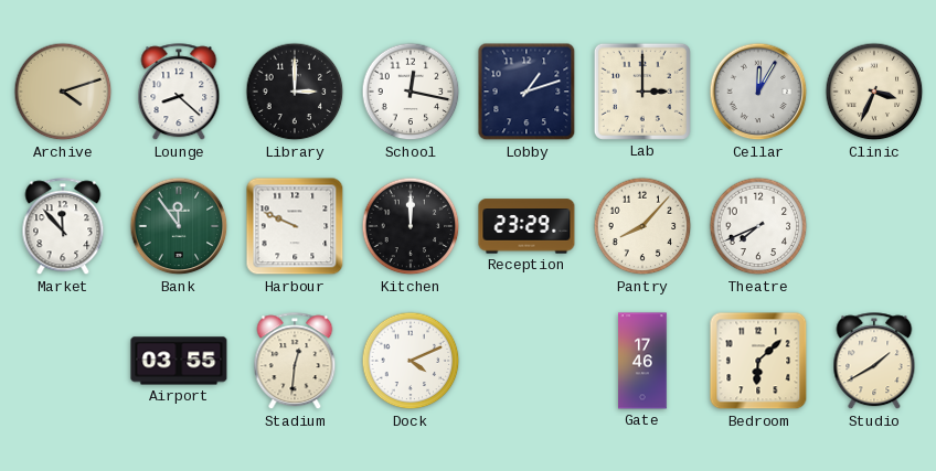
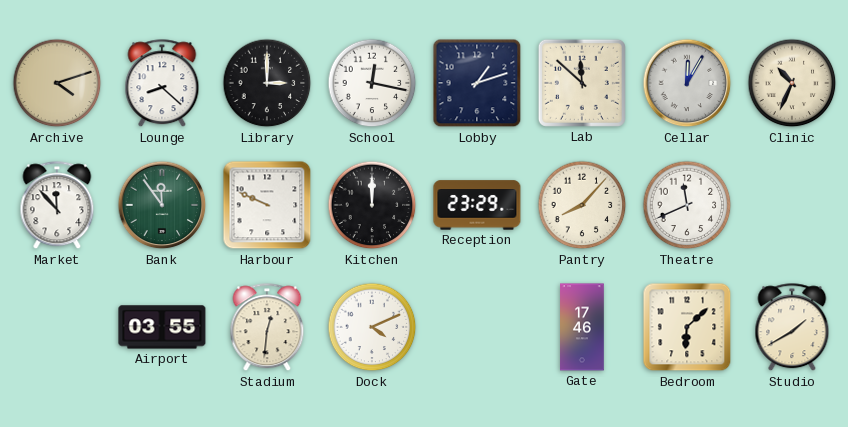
Lab: 3:00 -> 11:52 (582, 83)
Clinic: 3:34 -> 10:34 (792, 83)
Theatre: 7:41 -> 11:41 (687, 205)
